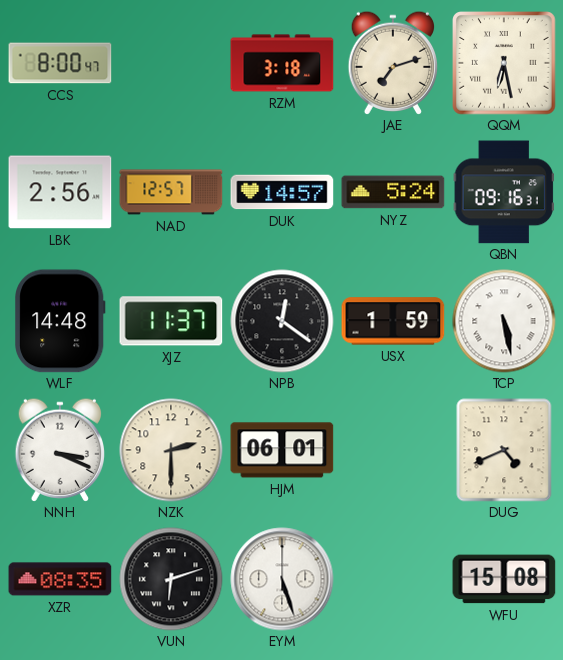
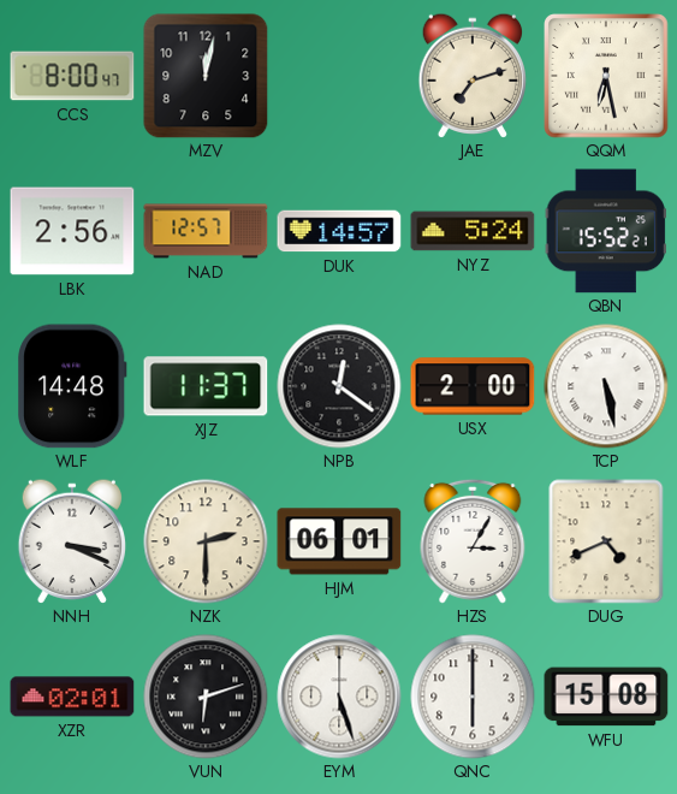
MZV: none -> 12:02 (206, 76)
RZM: 3:18 -> none (282, 63)
QBN: 09:16 -> 15:52 (606, 231)
USX: 1:59 -> 2:00 (473, 386)
HZS: none -> 3:05 (473, 541)
XZR: 08:35 -> 02:01 (72, 697)
QNC: none -> 6:00 (473, 697)
